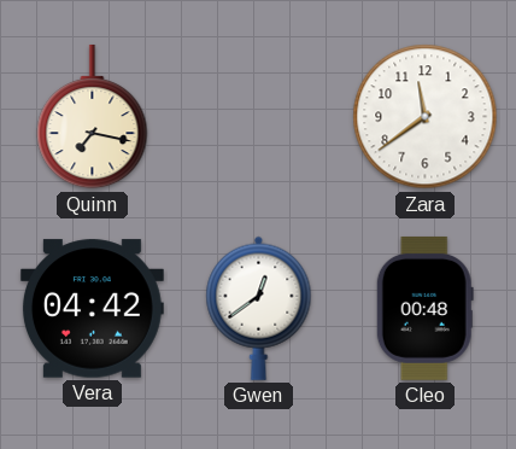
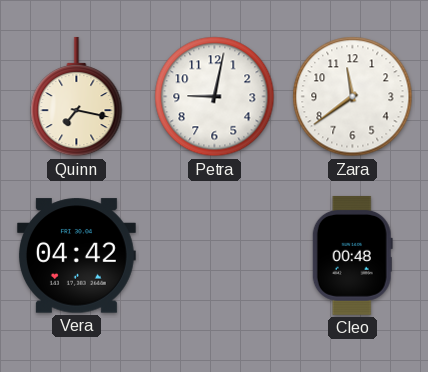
Petra: none -> 9:02 (215, 97)
Gwen: 12:39 -> none (259, 308)
